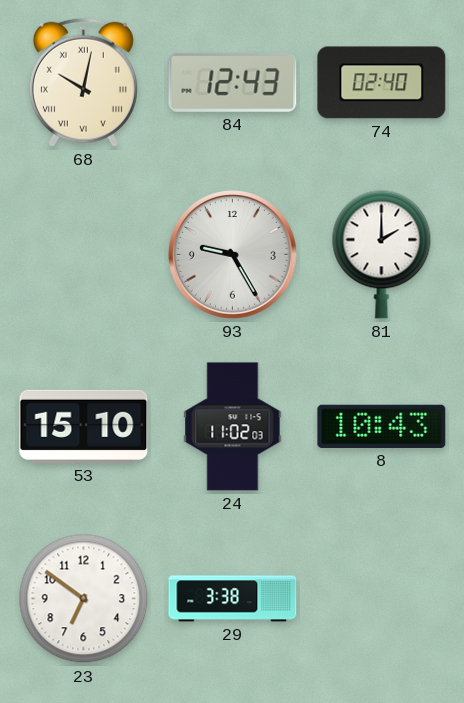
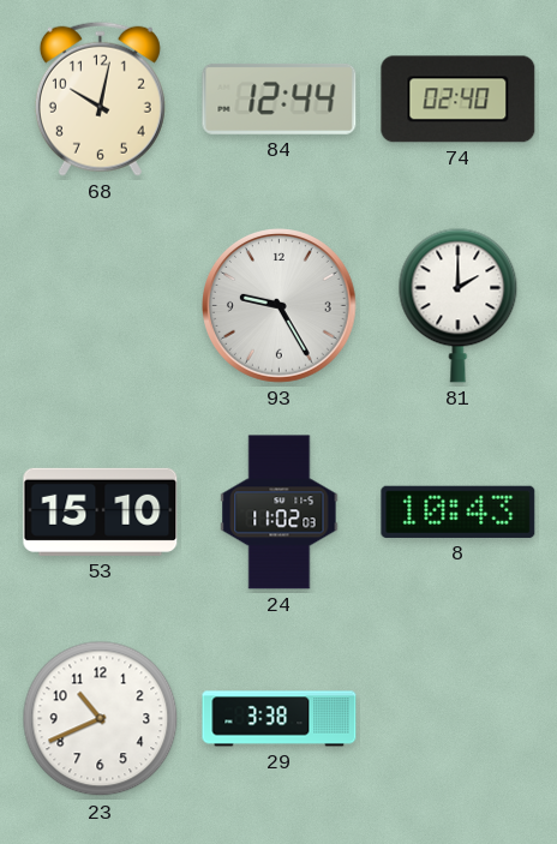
68 numerals: Roman -> Arabic (100, 98)
84: 12:43 -> 12:44 (280, 98)
23: 6:51 -> 10:41 (101, 719)
